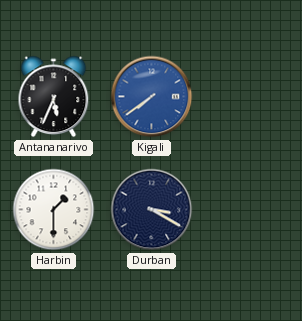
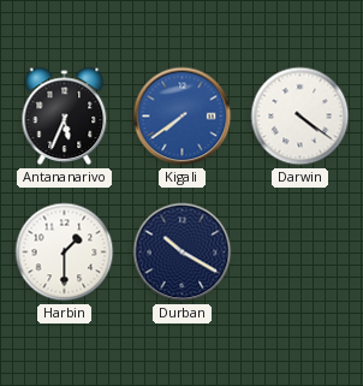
Darwin: none -> 4:21 (300, 117)
Durban: 3:20 -> 10:20 (183, 253)
